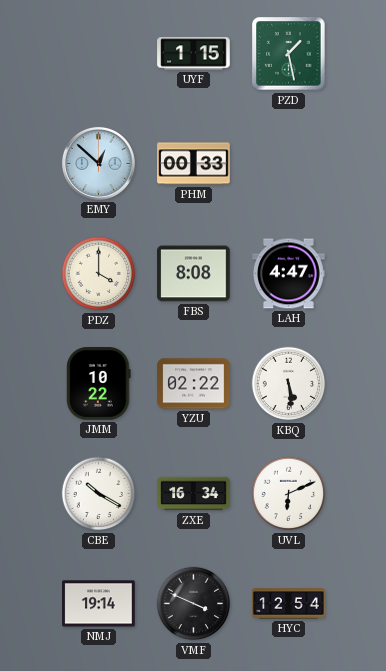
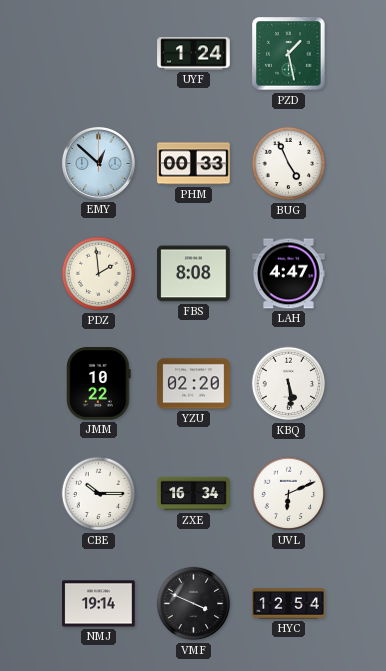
UYF: 1:15 -> 1:24 (194, 54)
BUG: none -> 4:56 (289, 164)
PDZ: 4:00 -> 1:59 (99, 274)
YZU: 02:22 -> 02:20 (194, 384)
CBE: 10:20 -> 10:15 (99, 494)
